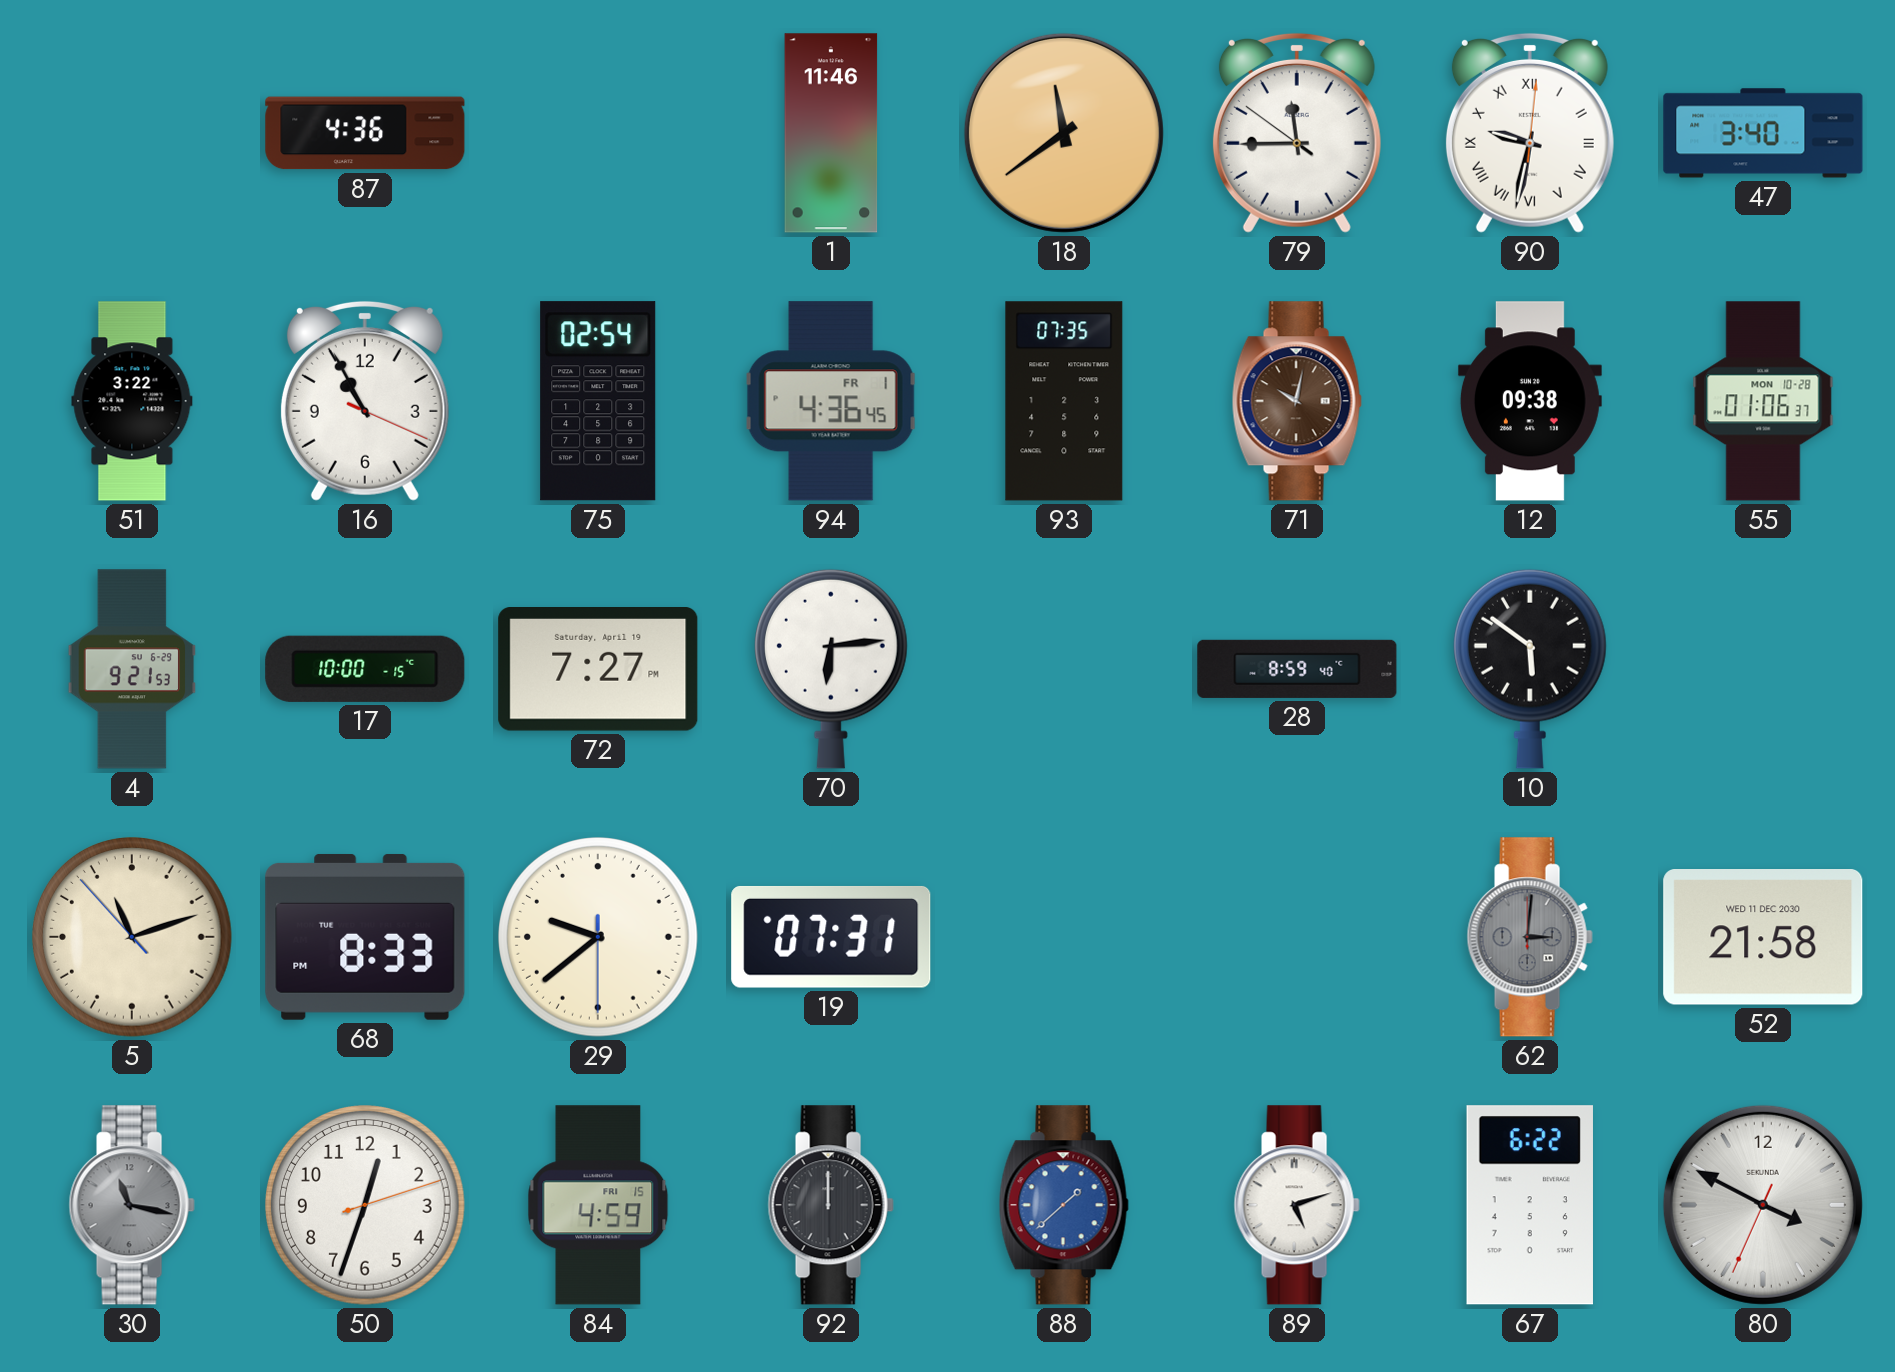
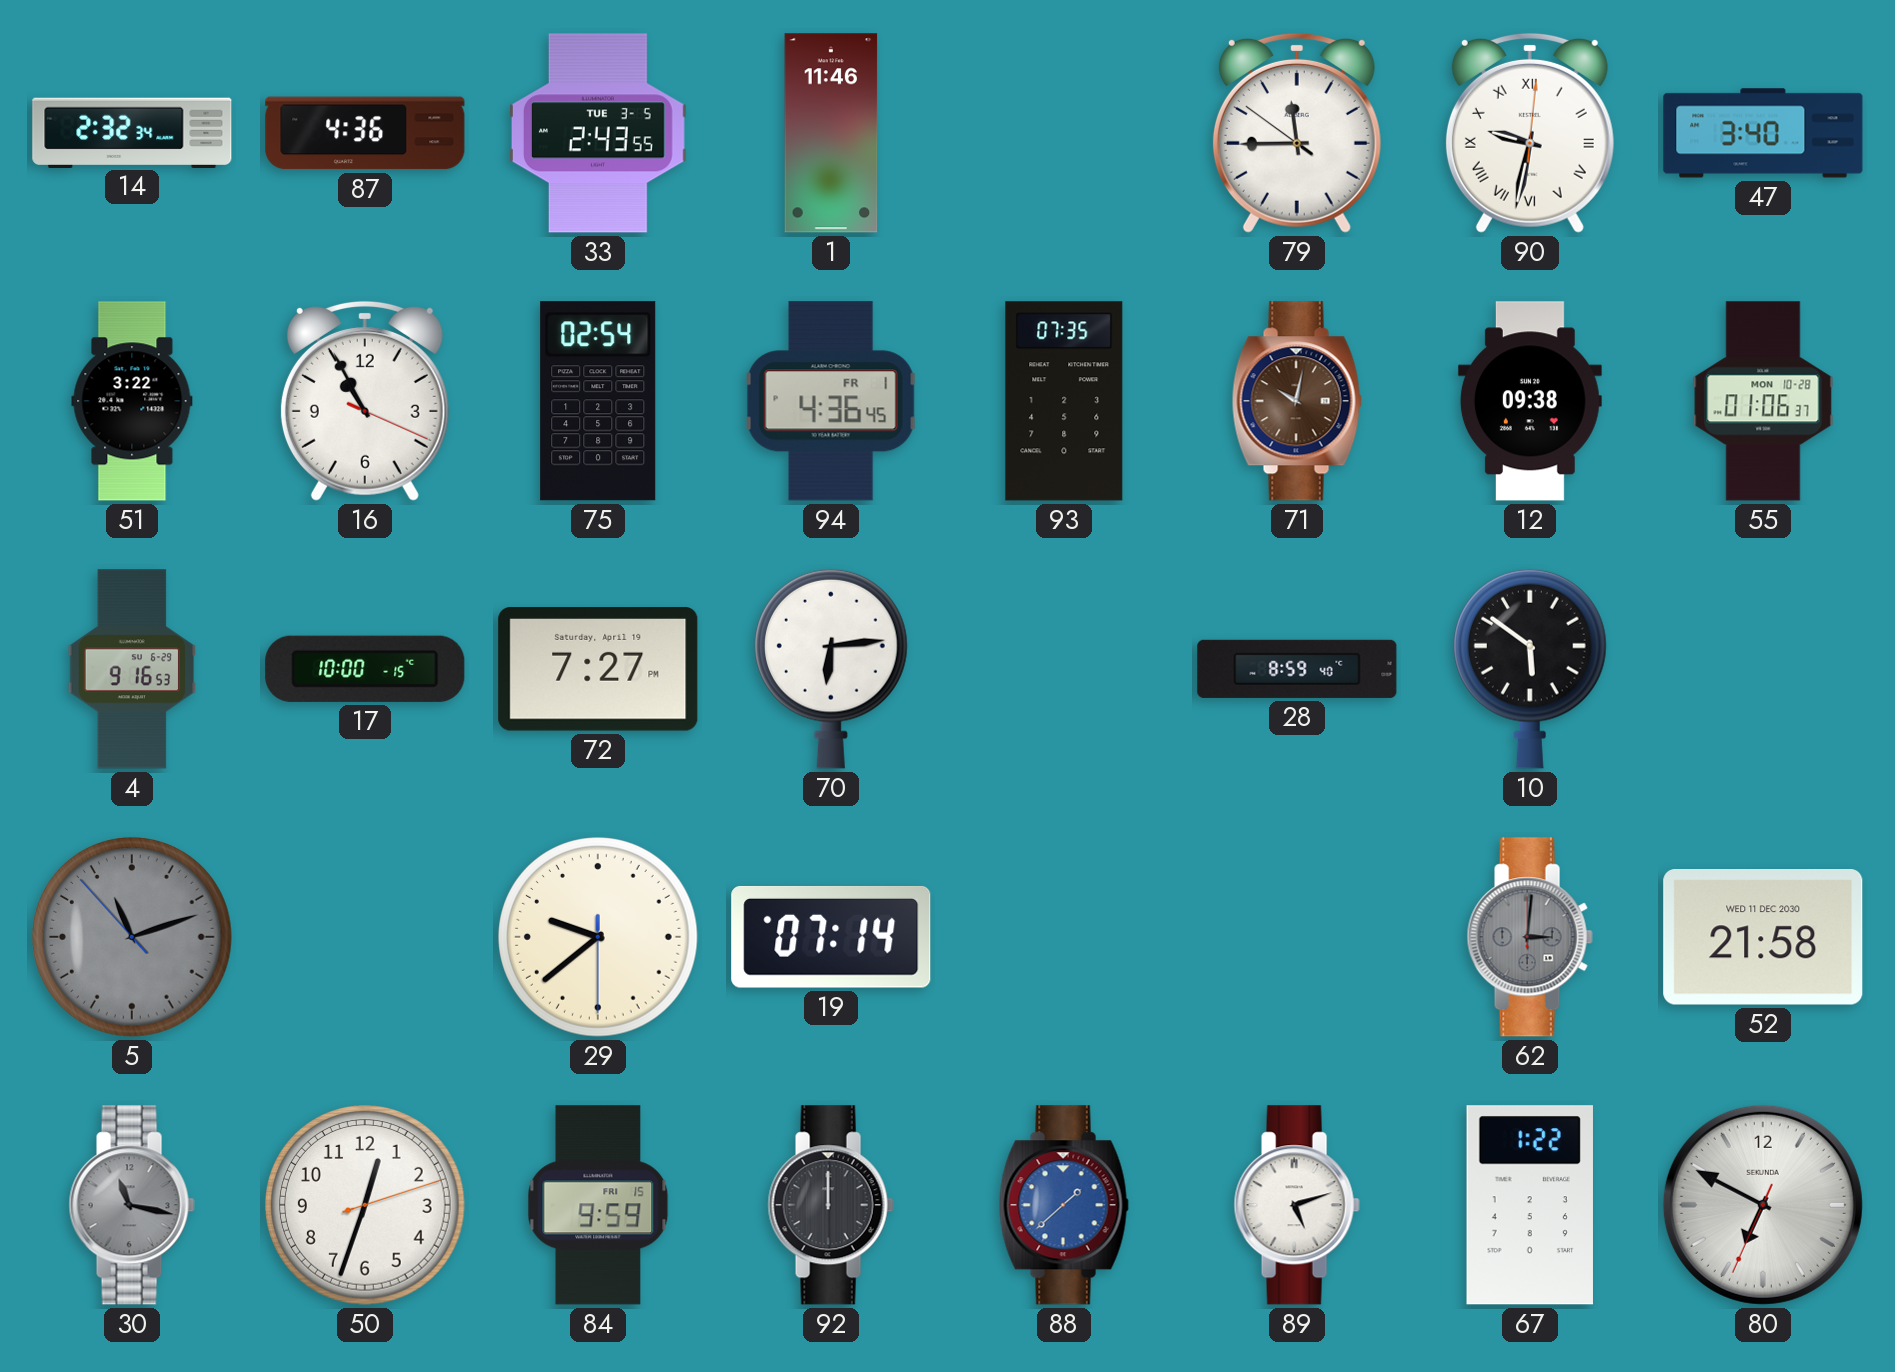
14: none -> 2:32 (132, 132)
33: none -> 2:43 (598, 133)
18: 11:39 -> none (1064, 133)
4: 9:21 -> 9:16 (132, 669)
5 dial: cream -> grey (132, 937)
68: 8:33 -> none (365, 937)
19: 07:31 -> 07:14 (831, 937)
84: 4:59 -> 9:59 (598, 1205)
67: 6:22 -> 1:22 (1530, 1205)
80: 3:49 -> 6:49 (1763, 1205)
